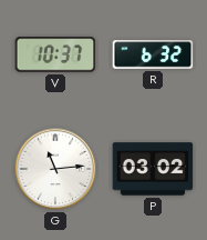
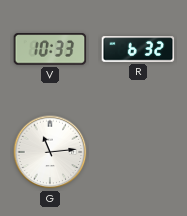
V: 10:37 -> 10:33 (50, 49)
P: 03:02 -> none (153, 169)
